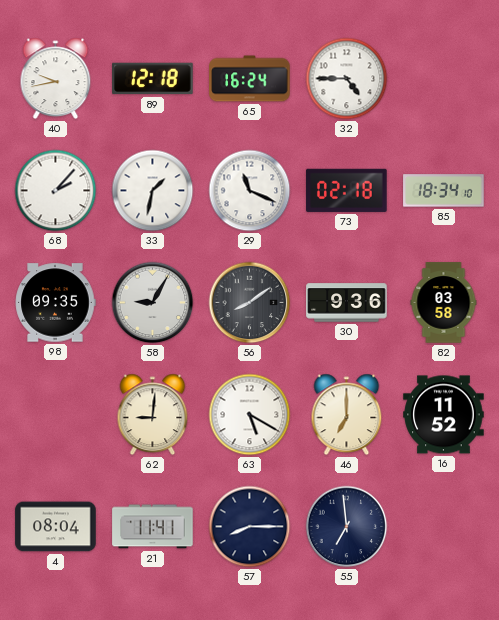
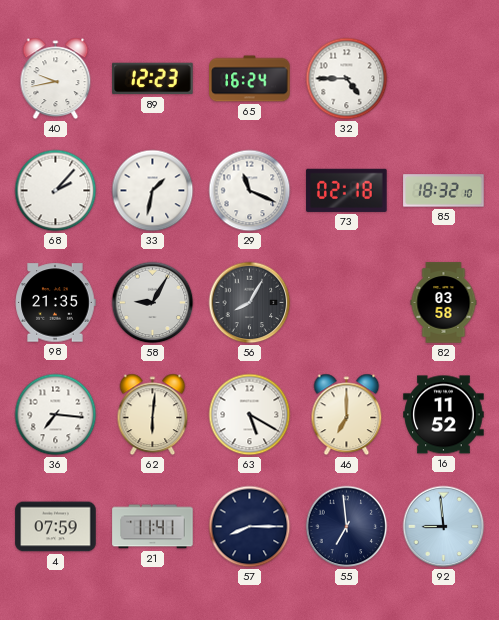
89: 12:18 -> 12:23 (153, 79)
85: 18:34 -> 18:32 (444, 191)
98: 09:35 -> 21:35 (55, 303)
56: 8:09 -> 8:05 (250, 303)
30: 9:36 -> none (347, 303)
36: none -> 7:16 (56, 415)
62: 9:01 -> 6:01 (153, 415)
4: 08:04 -> 07:59 (56, 527)
92: none -> 8:59 (444, 527)
